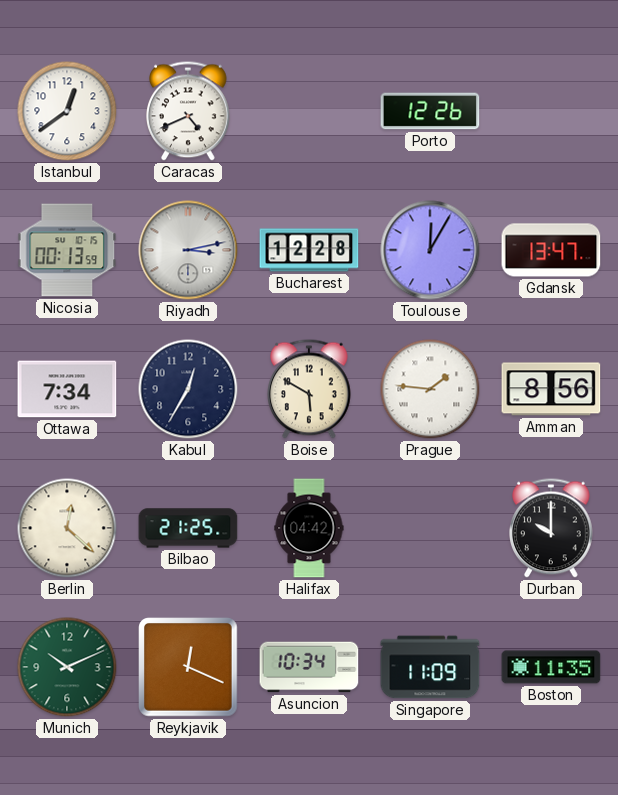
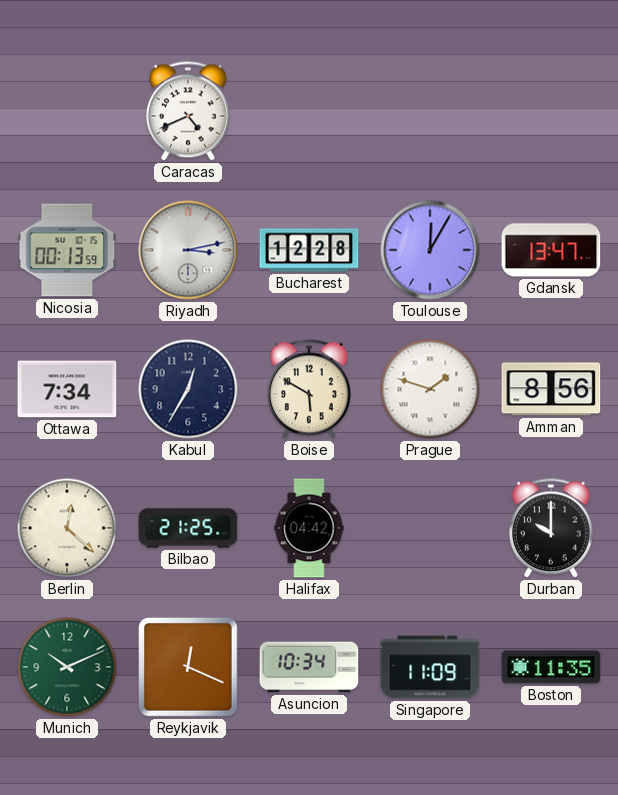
Istanbul: 12:39 -> none (67, 111)
Porto: 12:26 -> none (430, 111)
Prague: 1:46 -> 1:48 (430, 389)
